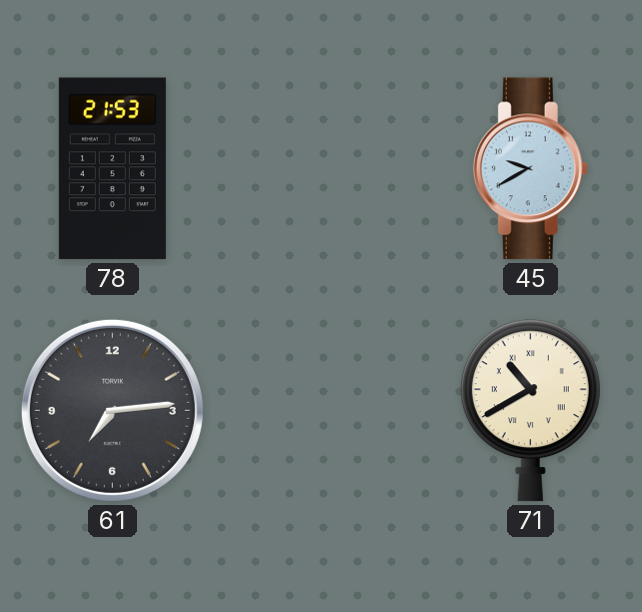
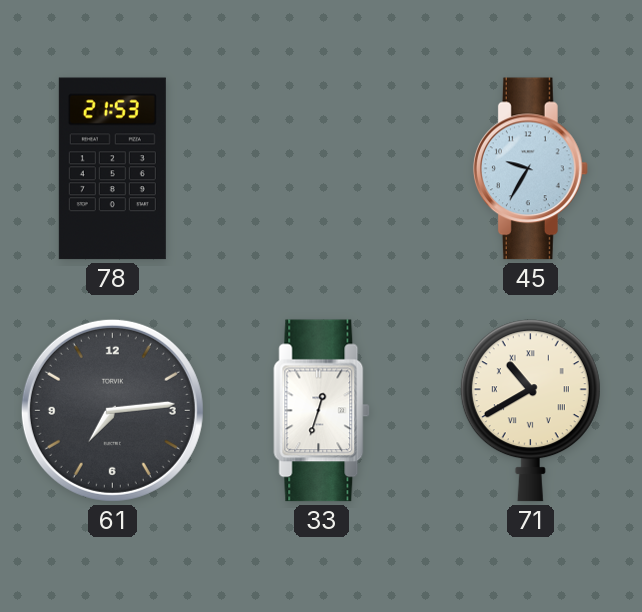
45: 9:40 -> 9:35 (530, 169)
33: none -> 12:33 (322, 411)
